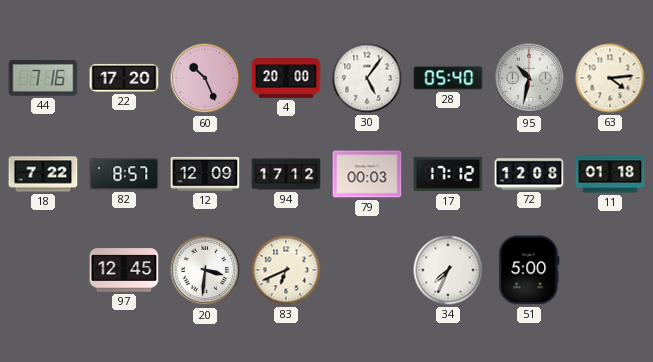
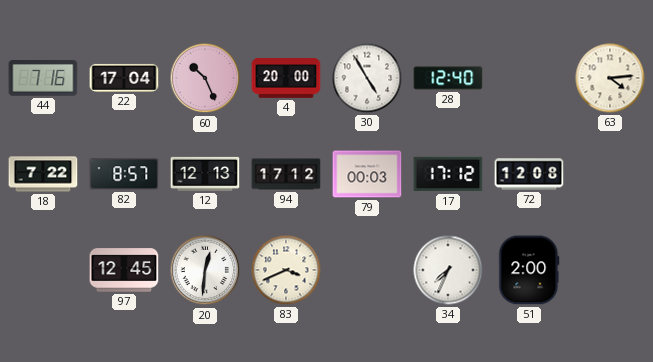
22: 17:20 -> 17:04 (124, 78)
30: 5:06 -> 4:55 (367, 78)
28: 05:40 -> 12:40 (448, 78)
95: 10:32 -> none (529, 78)
12: 12:09 -> 12:13 (205, 174)
11: 01:18 -> none (610, 174)
20: 3:31 -> 12:31 (205, 270)
83: 6:41 -> 3:41 (286, 270)
51: 5:00 -> 2:00 (529, 270)
